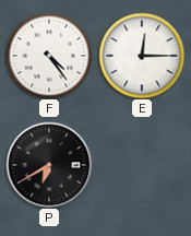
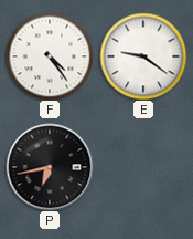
E: 12:15 -> 9:21 (143, 56)
P: 6:40 -> 6:43 (50, 167)
